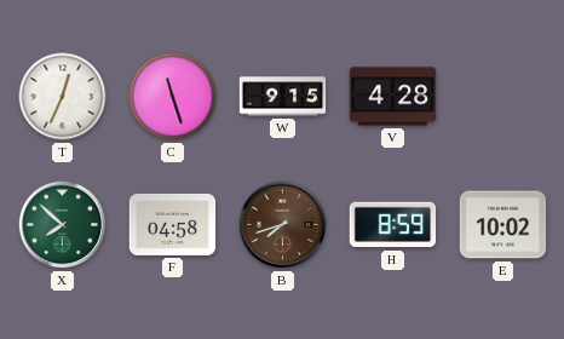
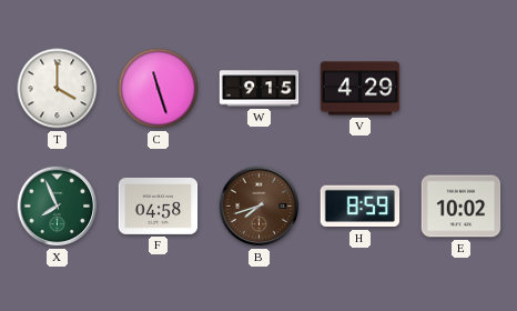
T: 12:34 -> 4:00 (58, 89)
V: 4:28 -> 4:29 (361, 89)
X: 7:52 -> 7:56 (58, 207)
